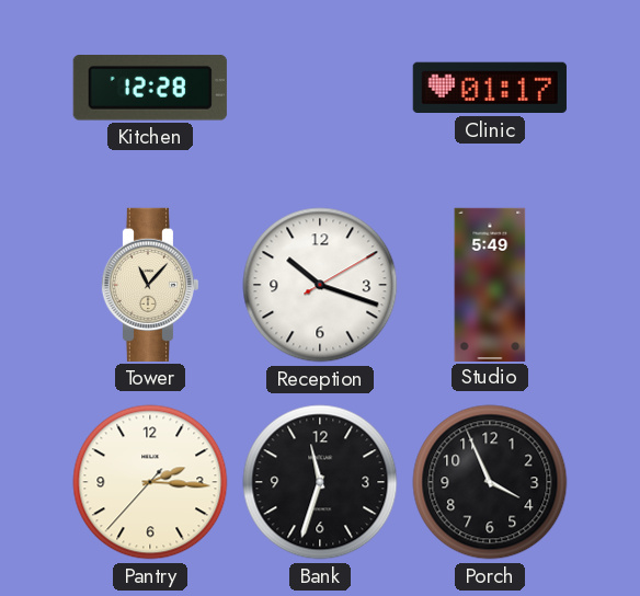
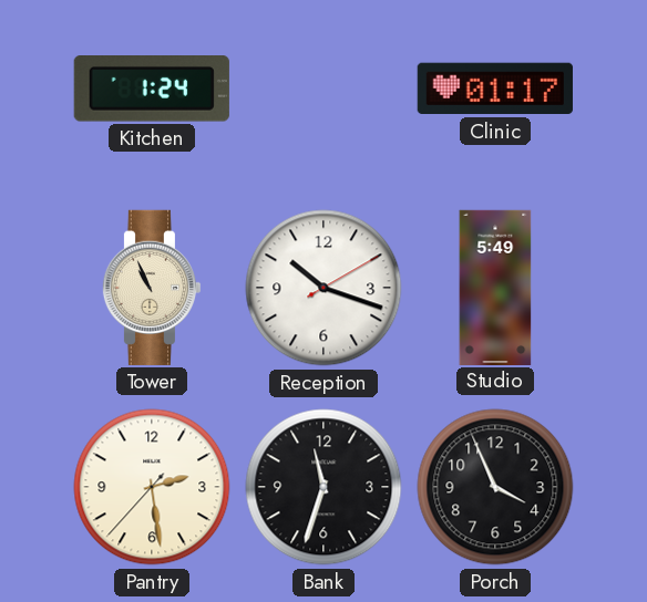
Kitchen: 12:28 -> 1:24 (152, 90)
Tower: 11:07 -> 10:56 (152, 288)
Pantry: 2:15 -> 2:28 (152, 487)
